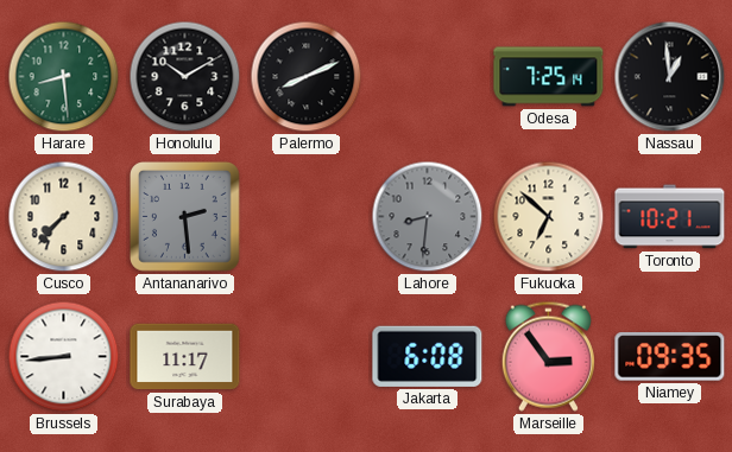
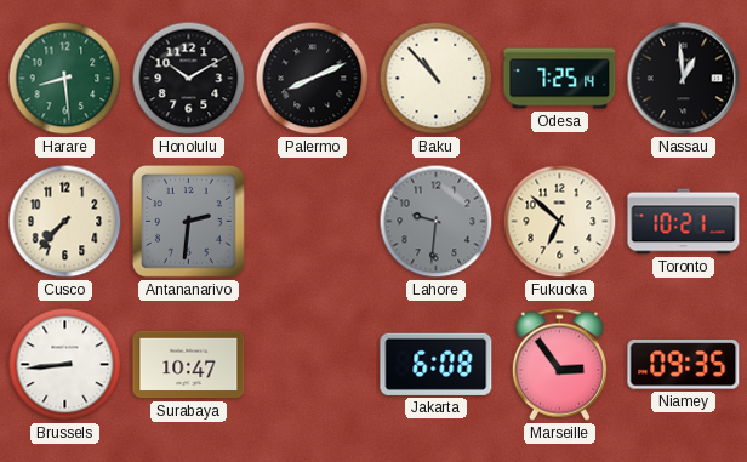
Baku: none -> 10:53 (437, 79)
Antananarivo: 2:29 -> 2:31 (189, 222)
Lahore: 8:31 -> 9:31 (437, 222)
Surabaya: 11:17 -> 10:47 (189, 365)
